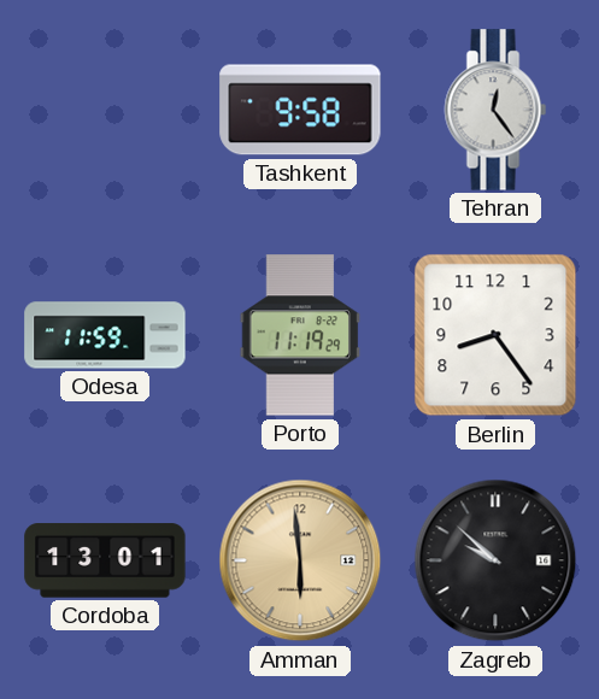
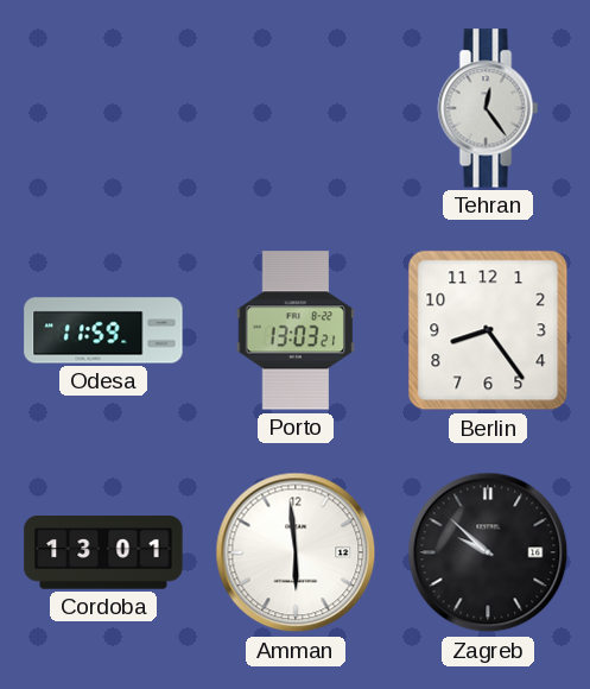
Tashkent: 9:58 -> none (300, 110)
Porto: 11:19 -> 13:03 (296, 330)
Amman dial: champagne -> white (296, 552)
